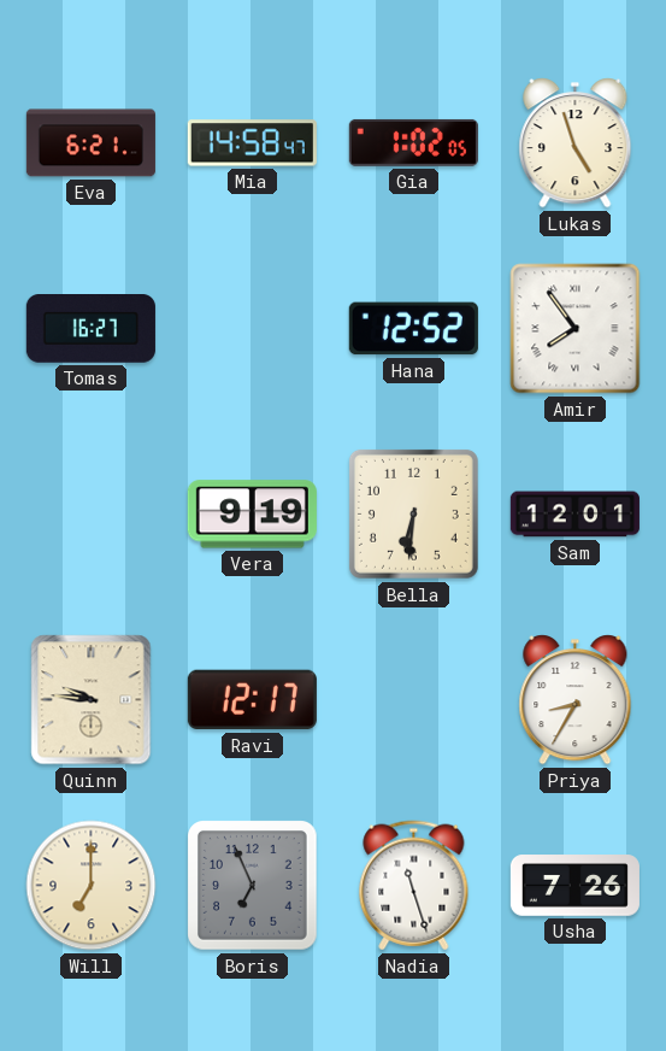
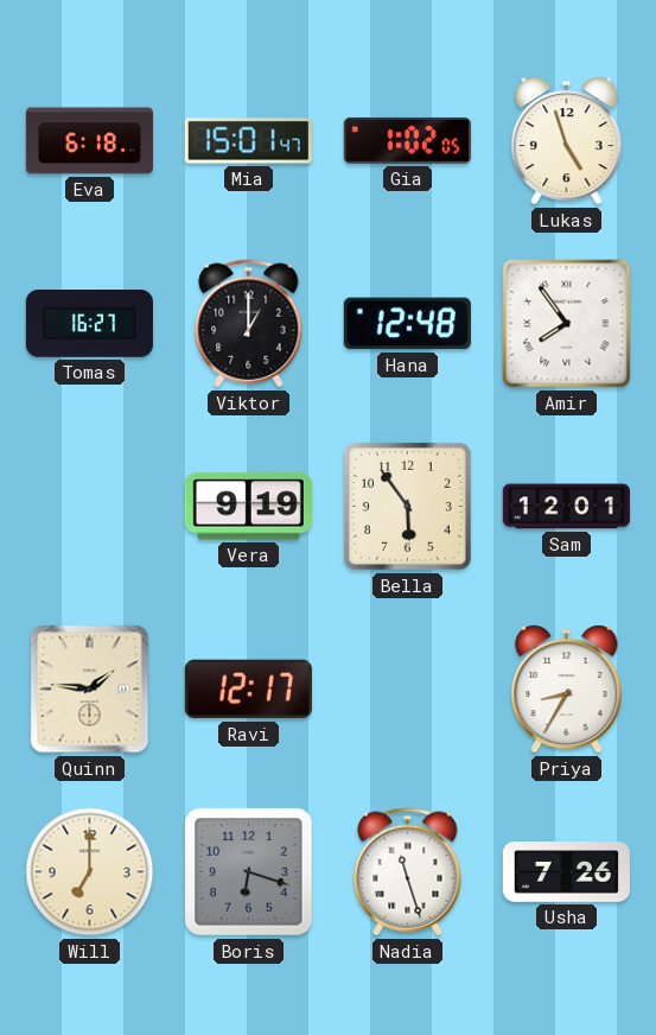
Eva: 6:21 -> 6:18 (89, 141)
Mia: 14:58 -> 15:01 (248, 141)
Viktor: none -> 1:00 (249, 324)
Hana: 12:52 -> 12:48 (407, 324)
Bella: 6:31 -> 5:54 (407, 506)
Quinn: 9:46 -> 1:46 (90, 690)
Boris: 6:56 -> 6:18 (249, 872)
